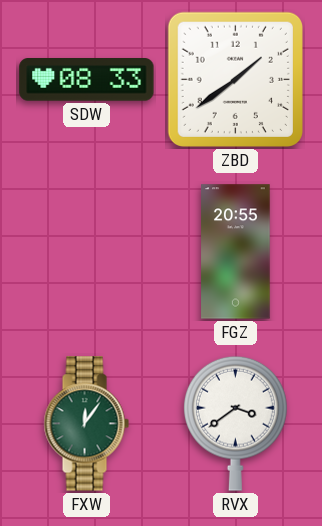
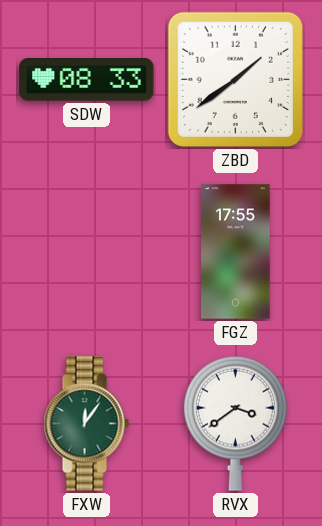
FGZ: 20:55 -> 17:55 (236, 252)
